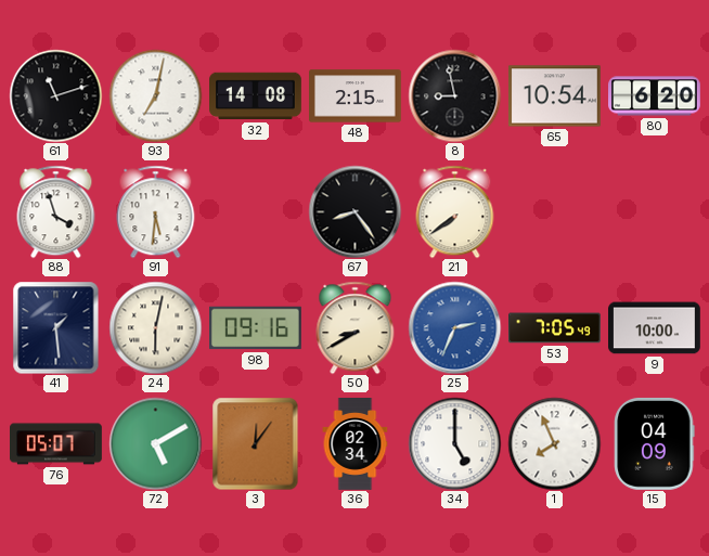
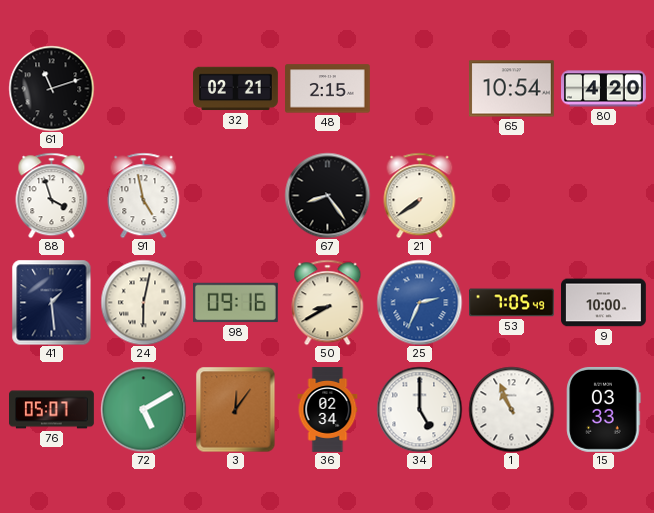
93: 7:02 -> none (155, 95)
32: 14:08 -> 02:21 (236, 89)
8: 8:58 -> none (454, 95)
80: 6:20 -> 4:20 (604, 89)
91: 5:31 -> 4:58 (144, 195)
1: 7:56 -> 10:56 (511, 409)
15: 04:09 -> 03:33 (604, 409)
